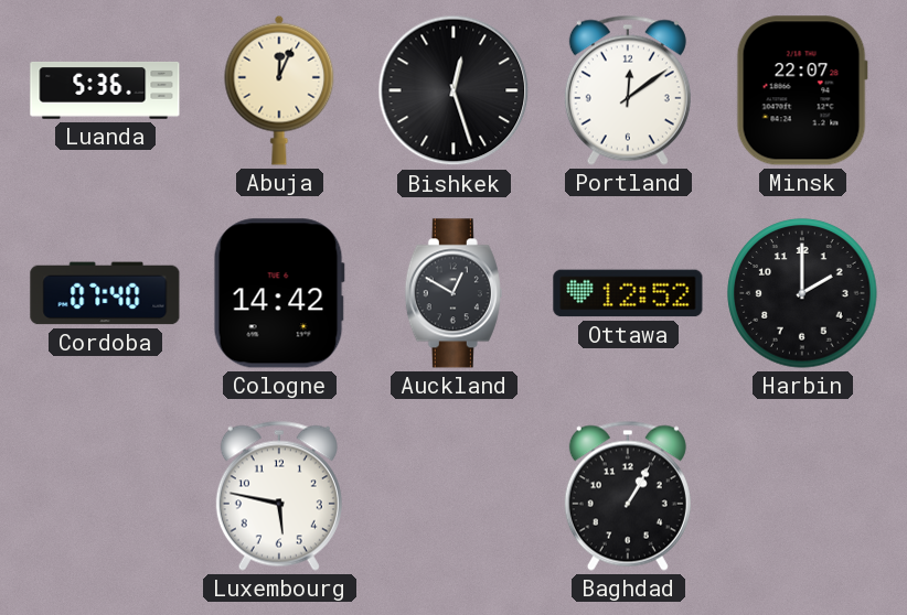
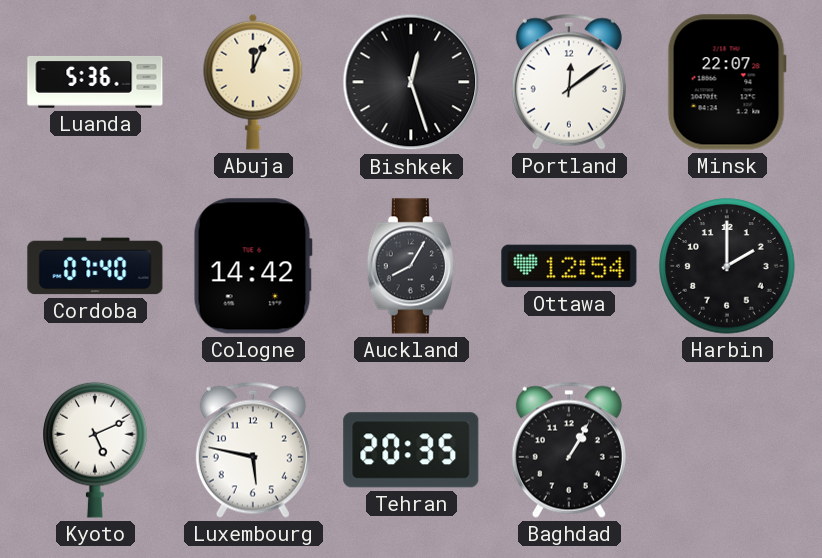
Auckland: 12:50 -> 8:05 (411, 266)
Ottawa: 12:52 -> 12:54 (569, 266)
Kyoto: none -> 5:11 (95, 450)
Tehran: none -> 20:35 (411, 450)
